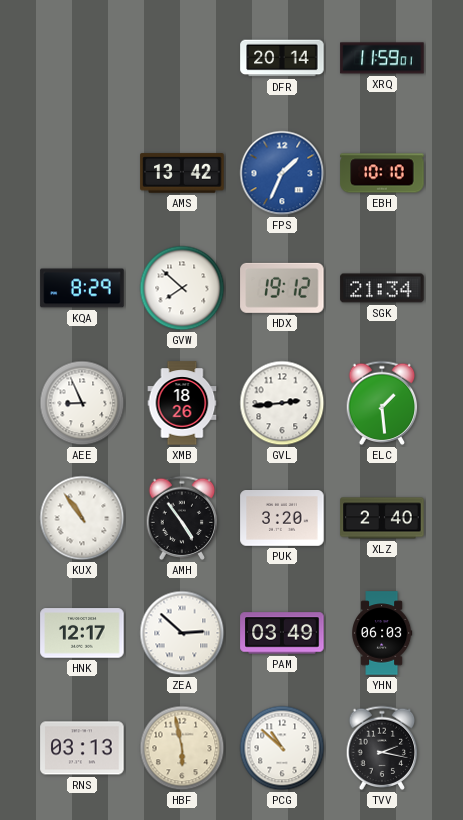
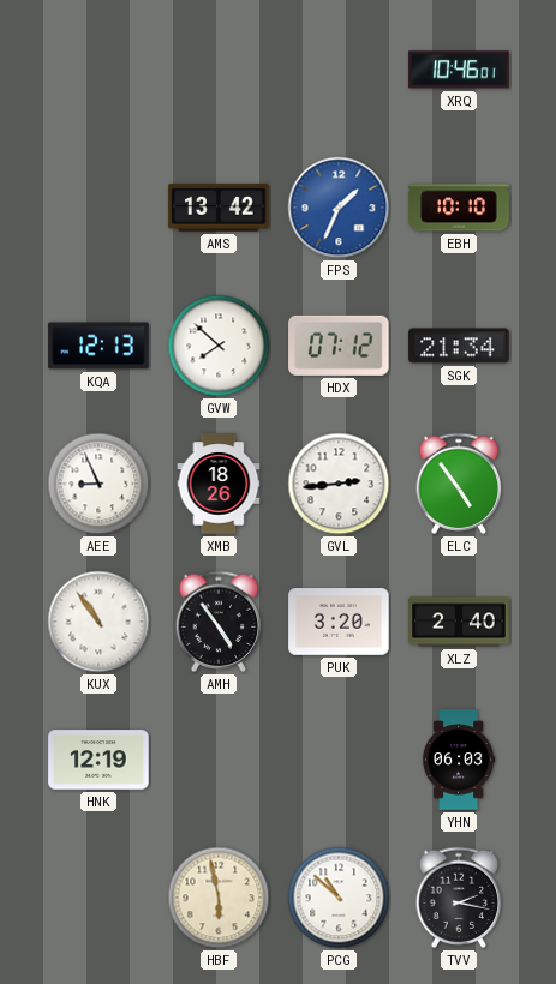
DFR: 20:14 -> none (282, 58)
XRQ: 11:59 -> 10:46 (459, 70)
KQA: 8:29 -> 12:13 (98, 346)
HDX: 19:12 -> 07:12 (339, 346)
ELC: 1:29 -> 4:54 (459, 484)
HNK: 12:17 -> 12:19 (98, 760)
ZEA: 2:52 -> none (182, 633)
PAM: 03:49 -> none (282, 633)
RNS: 03:13 -> none (82, 748)
